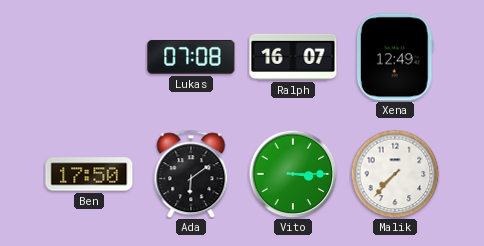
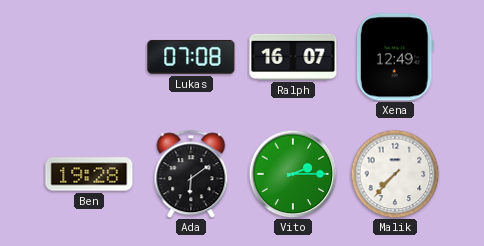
Ben: 17:50 -> 19:28 (89, 174)
Vito: 3:15 -> 2:15 (293, 174)
